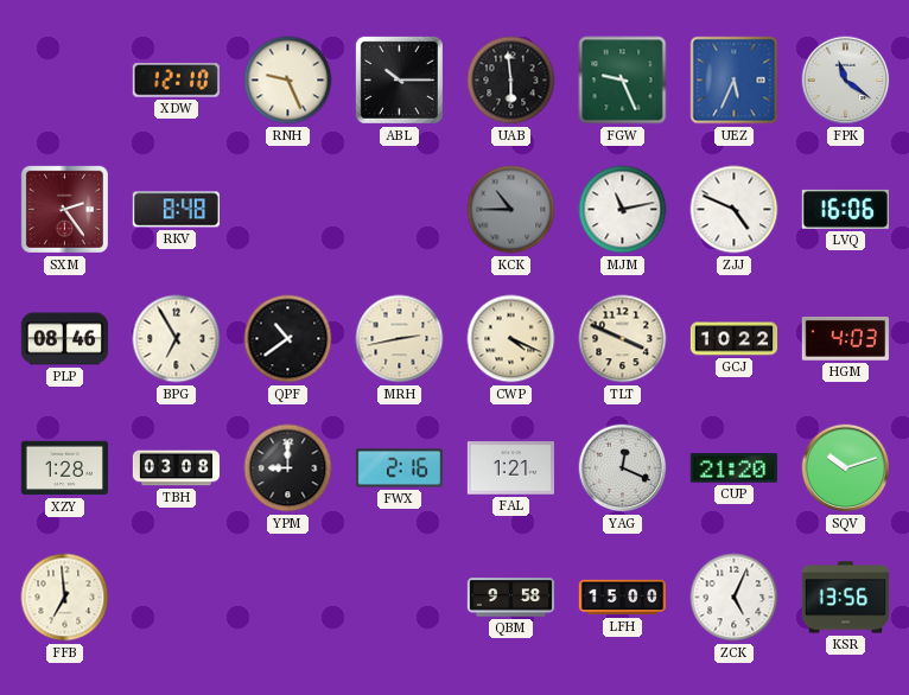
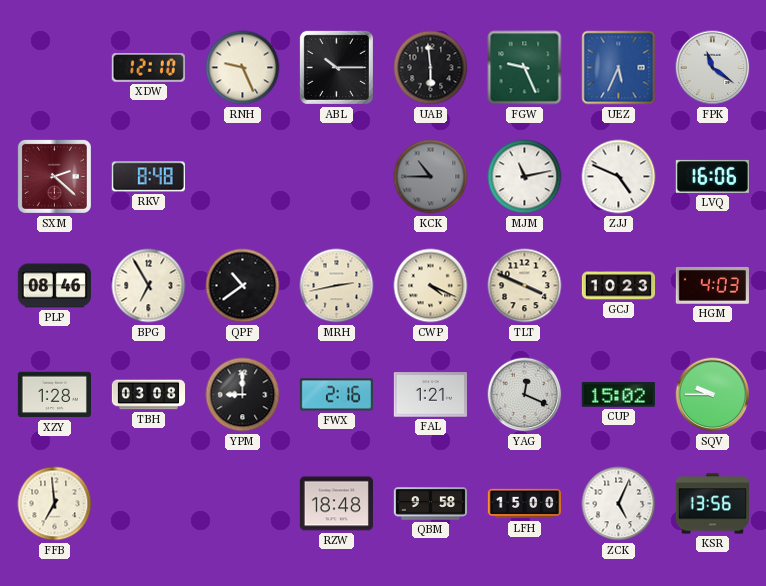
SXM: 2:24 -> 2:22 (54, 176)
GCJ: 10:22 -> 10:23 (619, 286)
CUP: 21:20 -> 15:02 (618, 395)
SQV: 10:12 -> 9:45 (713, 395)
RZW: none -> 18:48 (336, 504)
